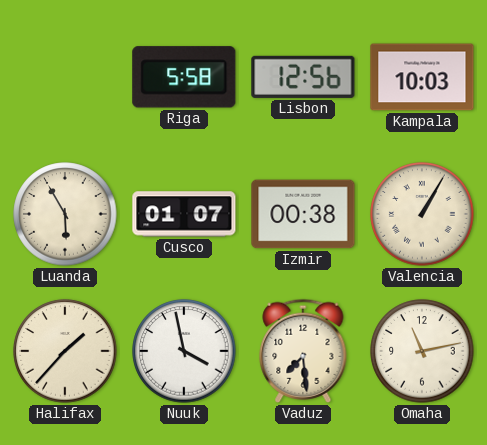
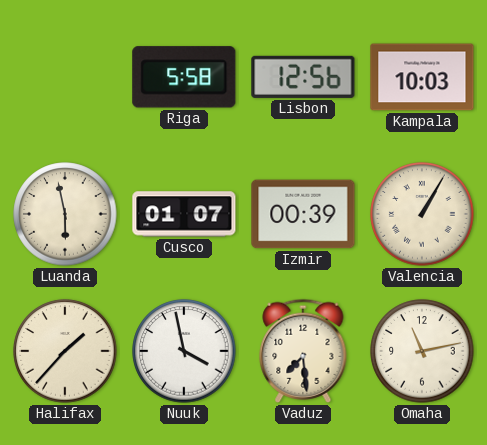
Luanda: 5:55 -> 5:58 (65, 214)
Izmir: 00:38 -> 00:39 (303, 214)
